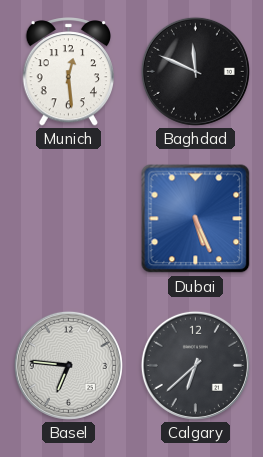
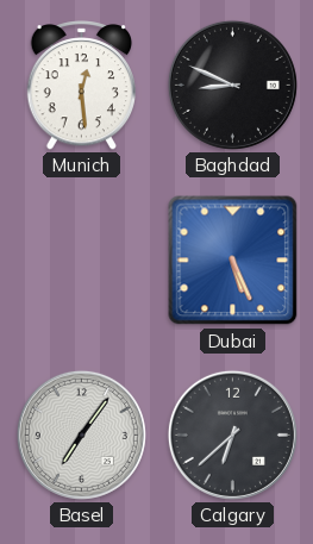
Baghdad: 11:49 -> 8:49 (232, 85)
Basel: 6:46 -> 7:06 (81, 434)
